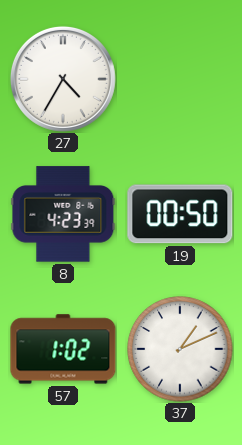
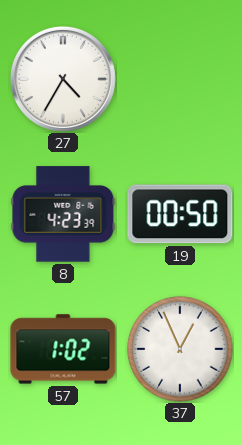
37: 1:11 -> 12:56 (180, 349)
